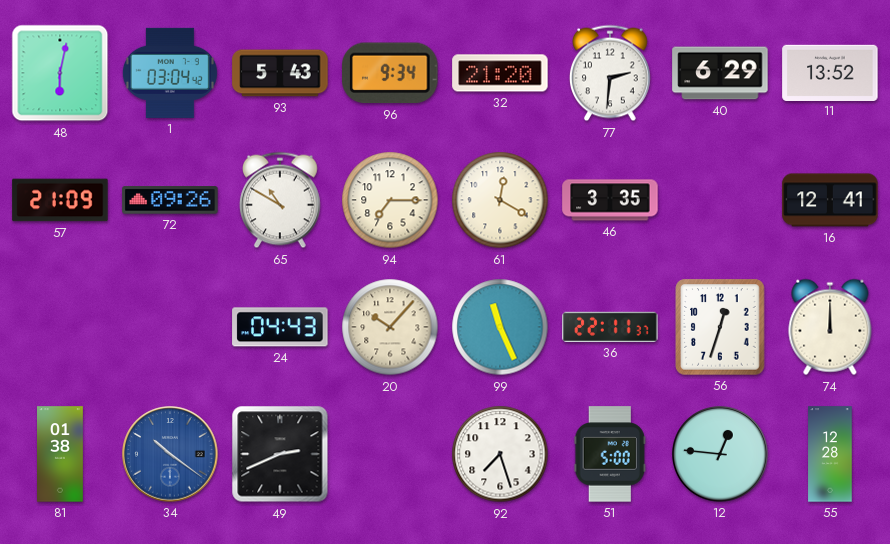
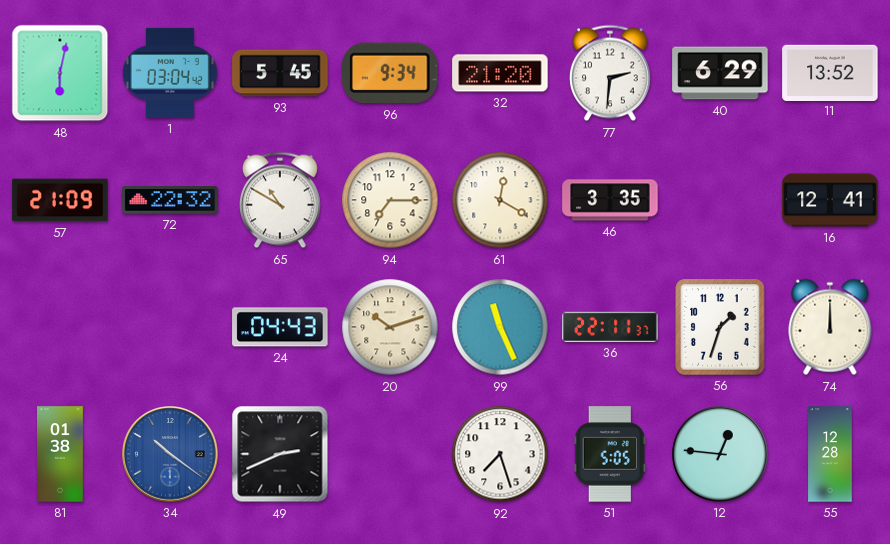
93: 5:43 -> 5:45 (280, 73)
72: 09:26 -> 22:32 (170, 200)
20: 10:07 -> 10:12 (390, 327)
56: 12:33 -> 1:33 (720, 327)
51: 5:00 -> 5:05 (610, 454)
